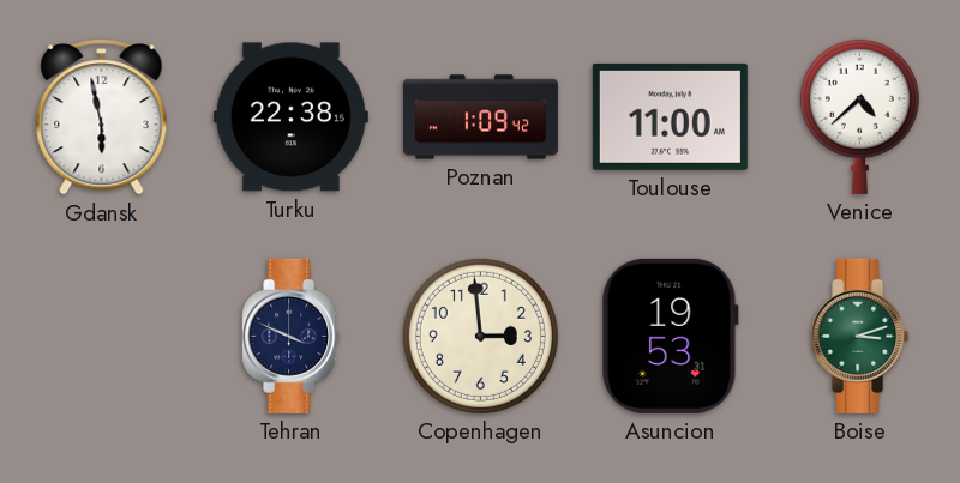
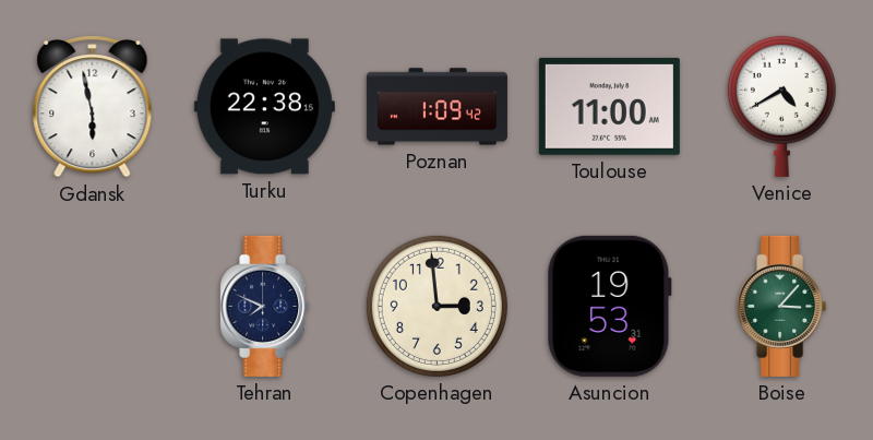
Venice: 4:38 -> 4:40 (781, 106)
Tehran: 3:49 -> 7:49 (265, 306)
Boise: 3:12 -> 3:07 (782, 306)
